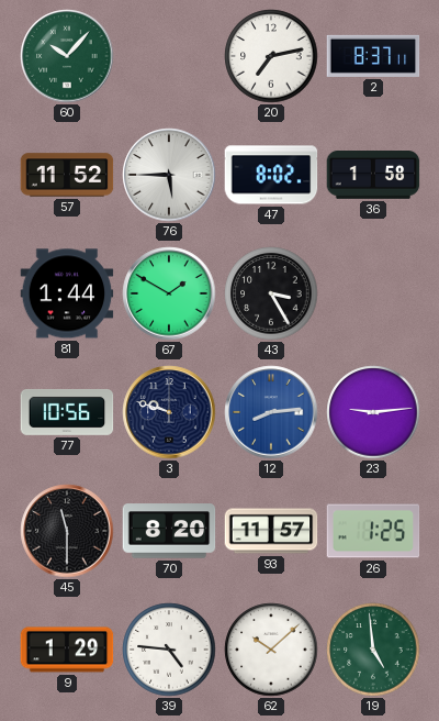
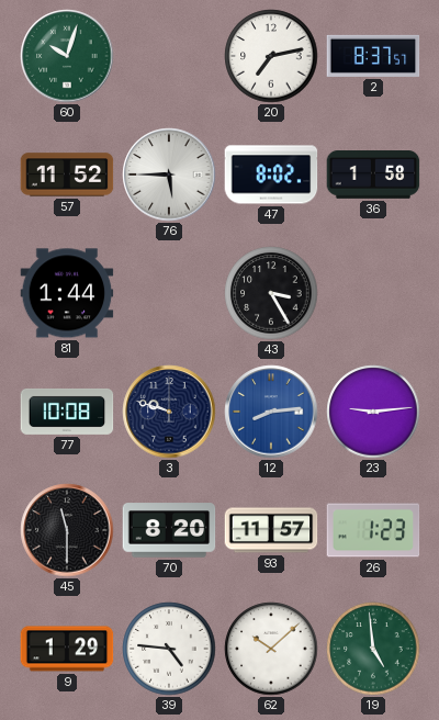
60: 10:07 -> 10:03 (67, 56)
2: 8:37:11 -> 8:37:57 (373, 56)
67: 1:50 -> none (169, 293)
77: 10:56 -> 10:08 (67, 412)
26: 1:25 -> 1:23 (373, 530)
